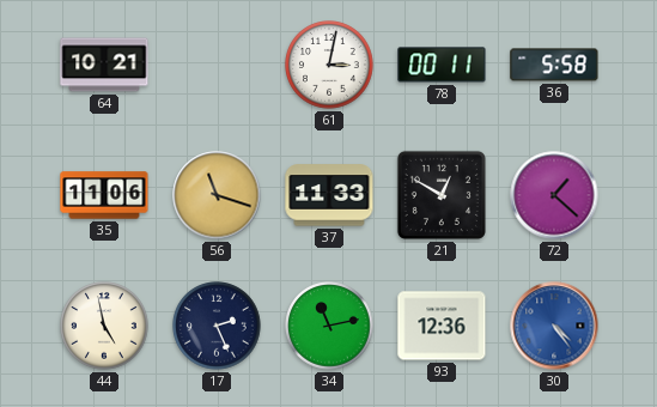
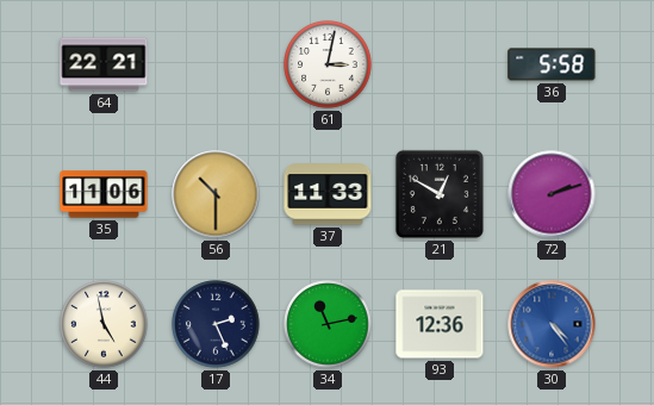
64: 10:21 -> 22:21 (104, 64)
78: 00:11 -> none (442, 65)
56: 11:18 -> 10:30 (216, 194)
72: 1:22 -> 2:12 (552, 194)
